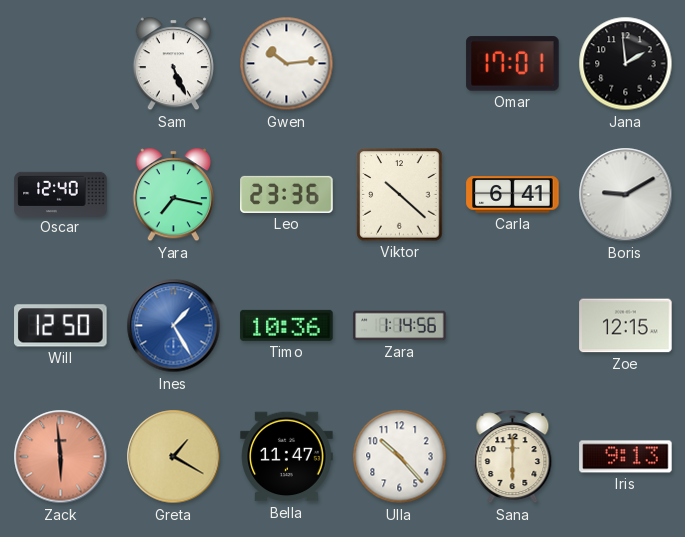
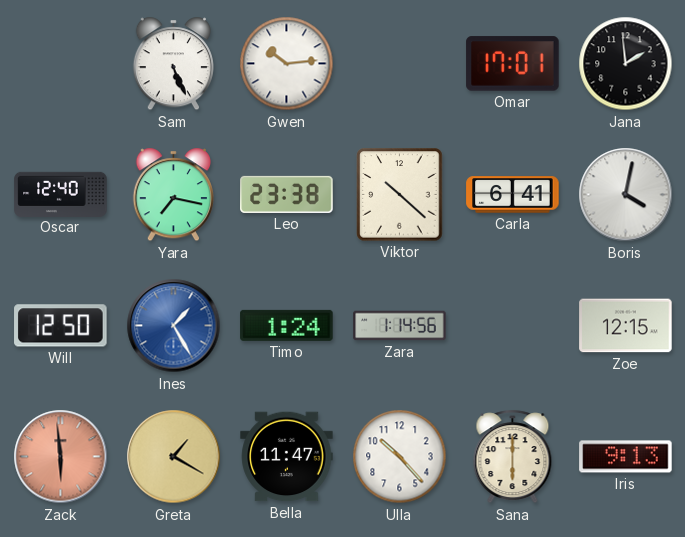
Leo: 23:36 -> 23:38 (287, 194)
Boris: 9:10 -> 4:02 (626, 195)
Timo: 10:36 -> 1:24 (287, 325)
